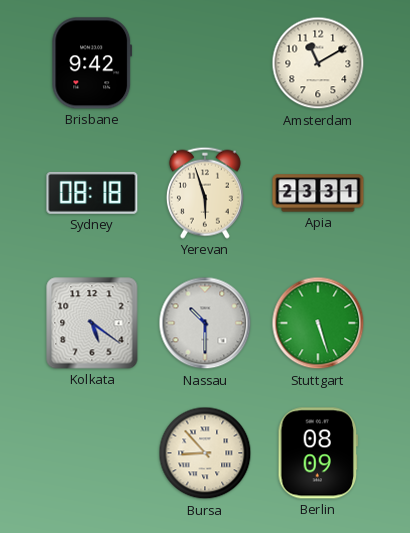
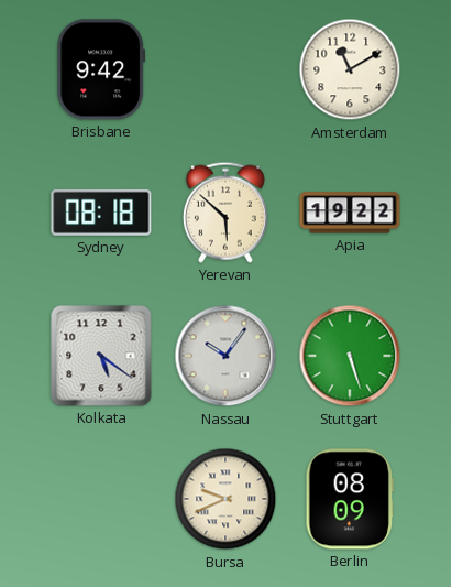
Yerevan: 5:57 -> 5:52 (226, 213)
Apia: 23:31 -> 19:22 (350, 213)
Nassau: 10:30 -> 10:06 (226, 356)
Bursa: 8:53 -> 9:41 (226, 499)
